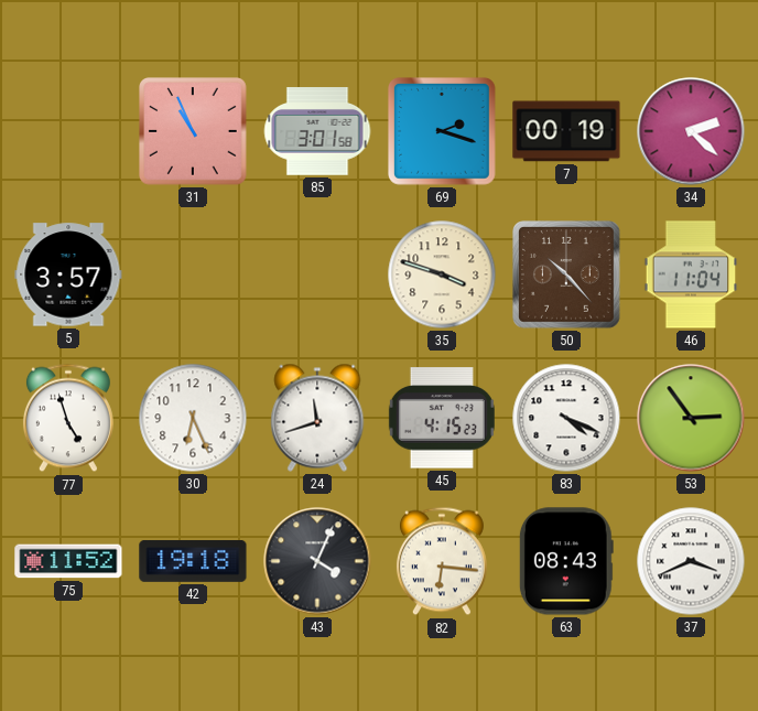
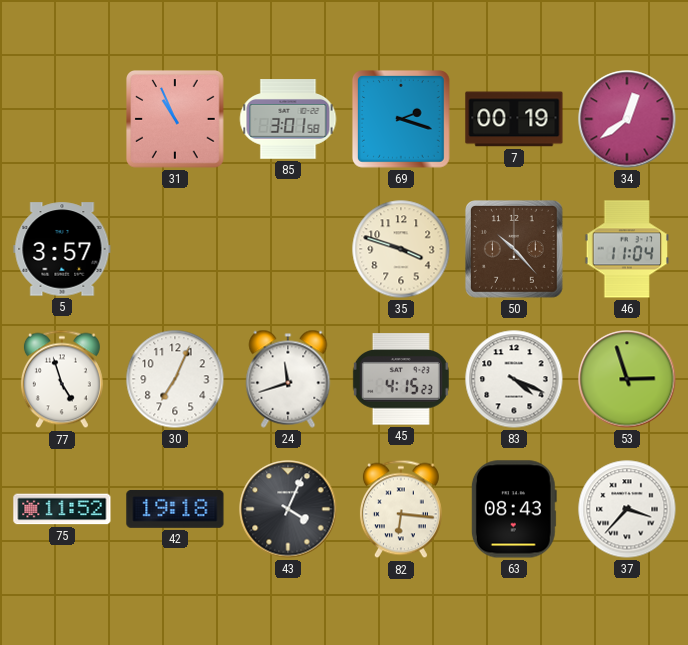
34: 2:22 -> 12:39 (627, 119)
30: 6:26 -> 7:04 (175, 379)
53: 2:54 -> 2:57 (627, 379)
37: 3:41 -> 3:37 (627, 509)
